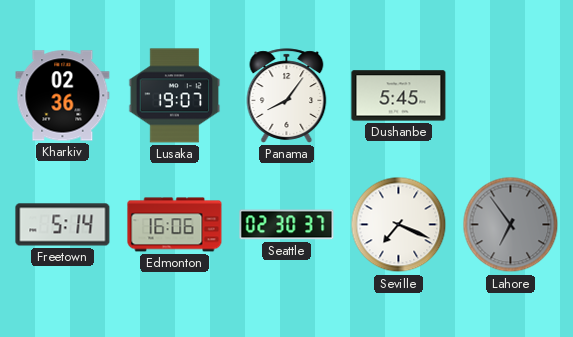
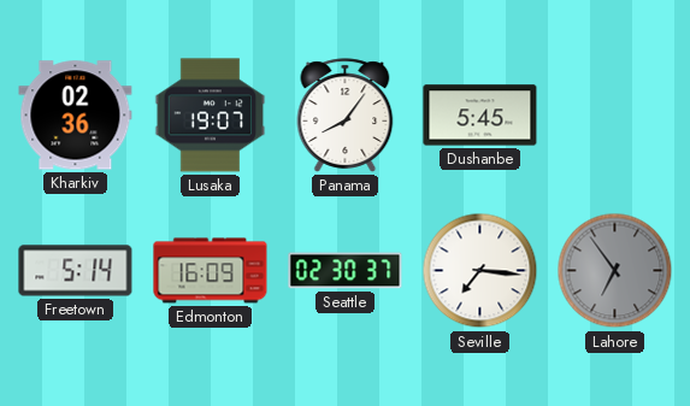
Edmonton: 16:06 -> 16:09 (211, 271)
Seville: 7:19 -> 7:16 (480, 271)
